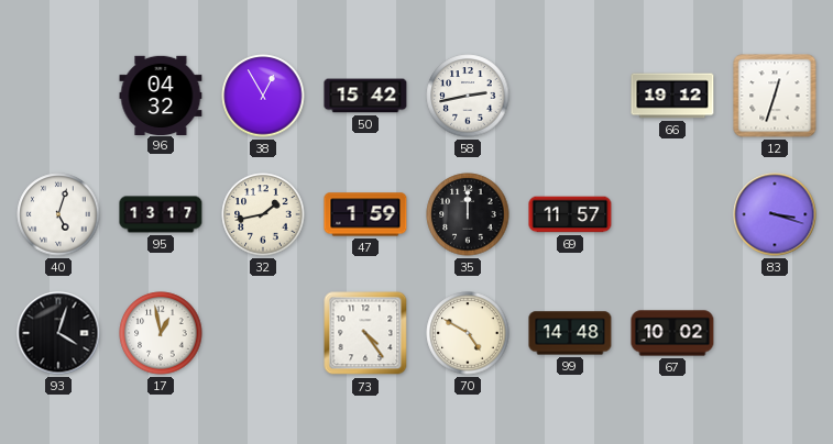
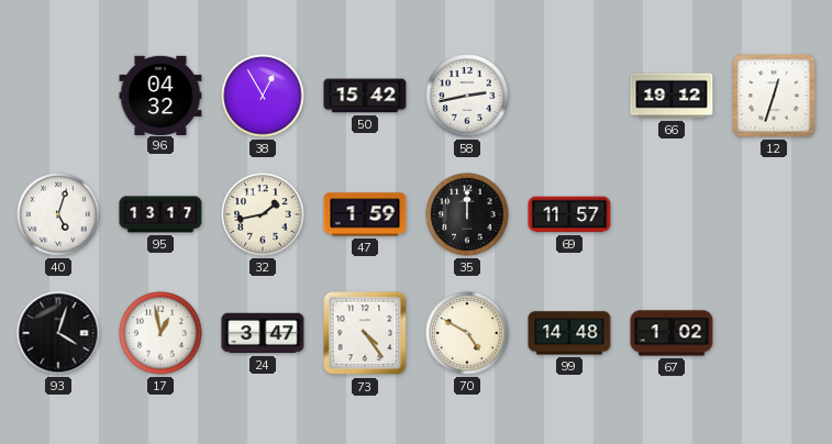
83: 3:18 -> none (775, 214)
24: none -> 3:47 (263, 333)
67: 10:02 -> 1:02 (672, 333)
